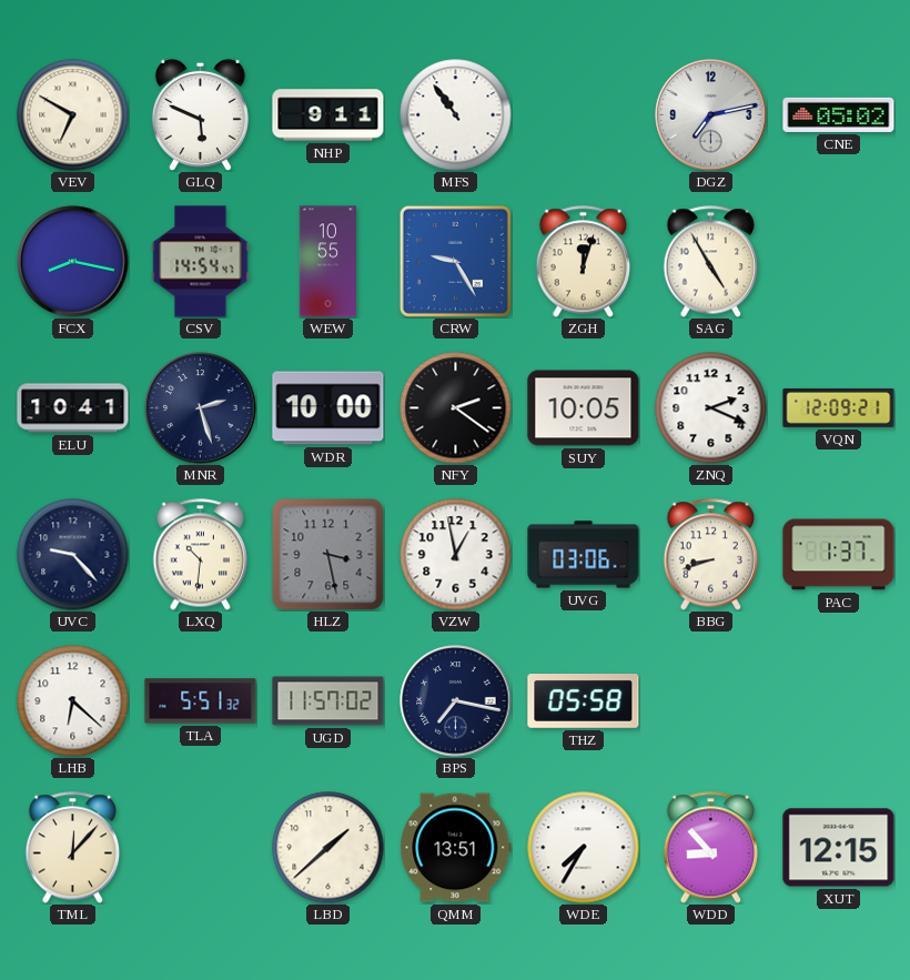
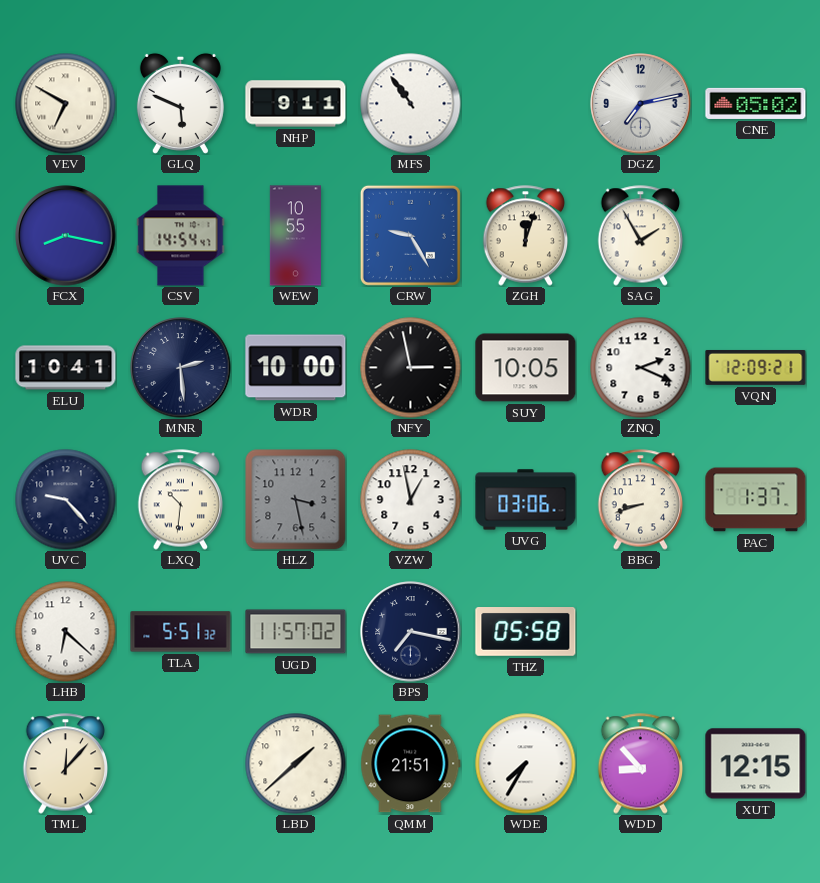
SAG: 4:55 -> 1:55 (641, 236)
MNR: 2:27 -> 2:29 (181, 368)
NFY: 2:21 -> 2:58 (411, 368)
QMM: 13:51 -> 21:51 (411, 764)
